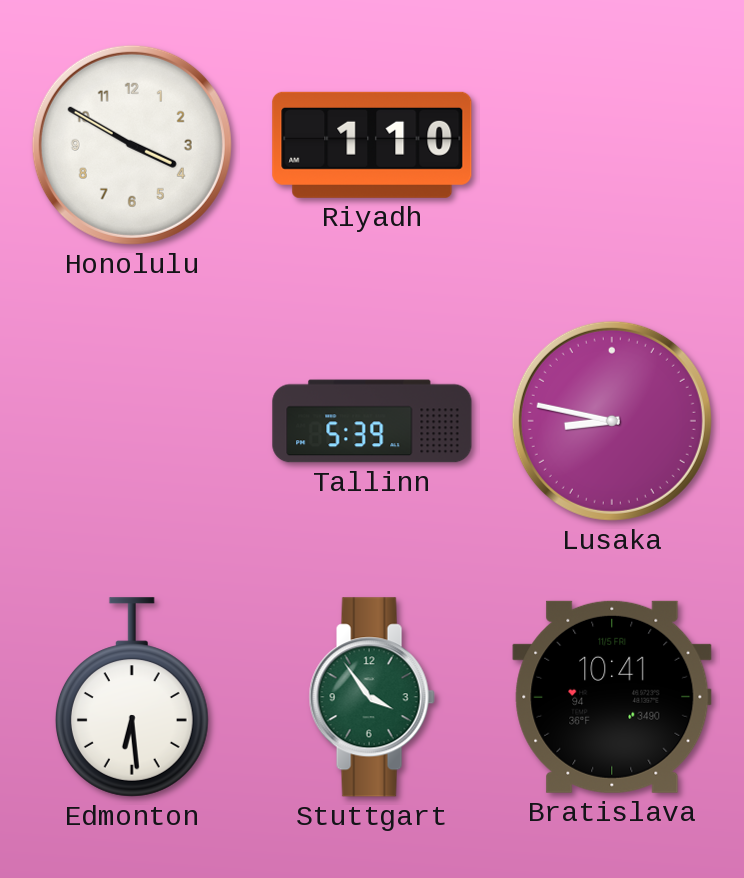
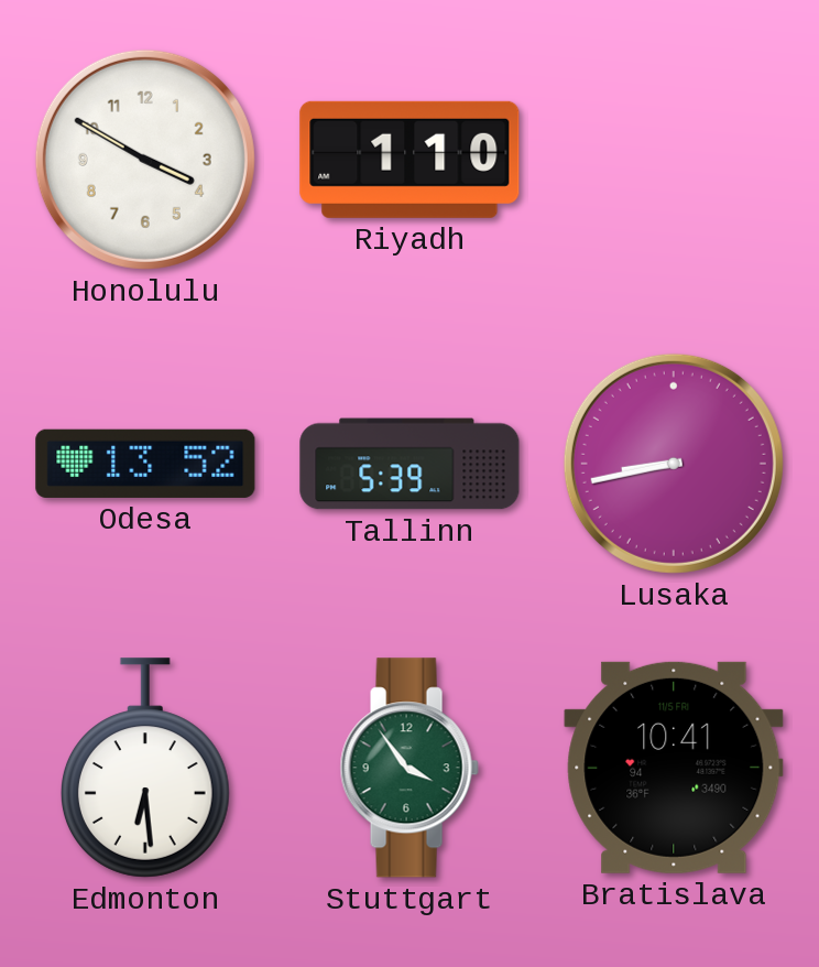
Odesa: none -> 13:52 (145, 464)
Lusaka: 8:47 -> 8:43 (674, 464)
